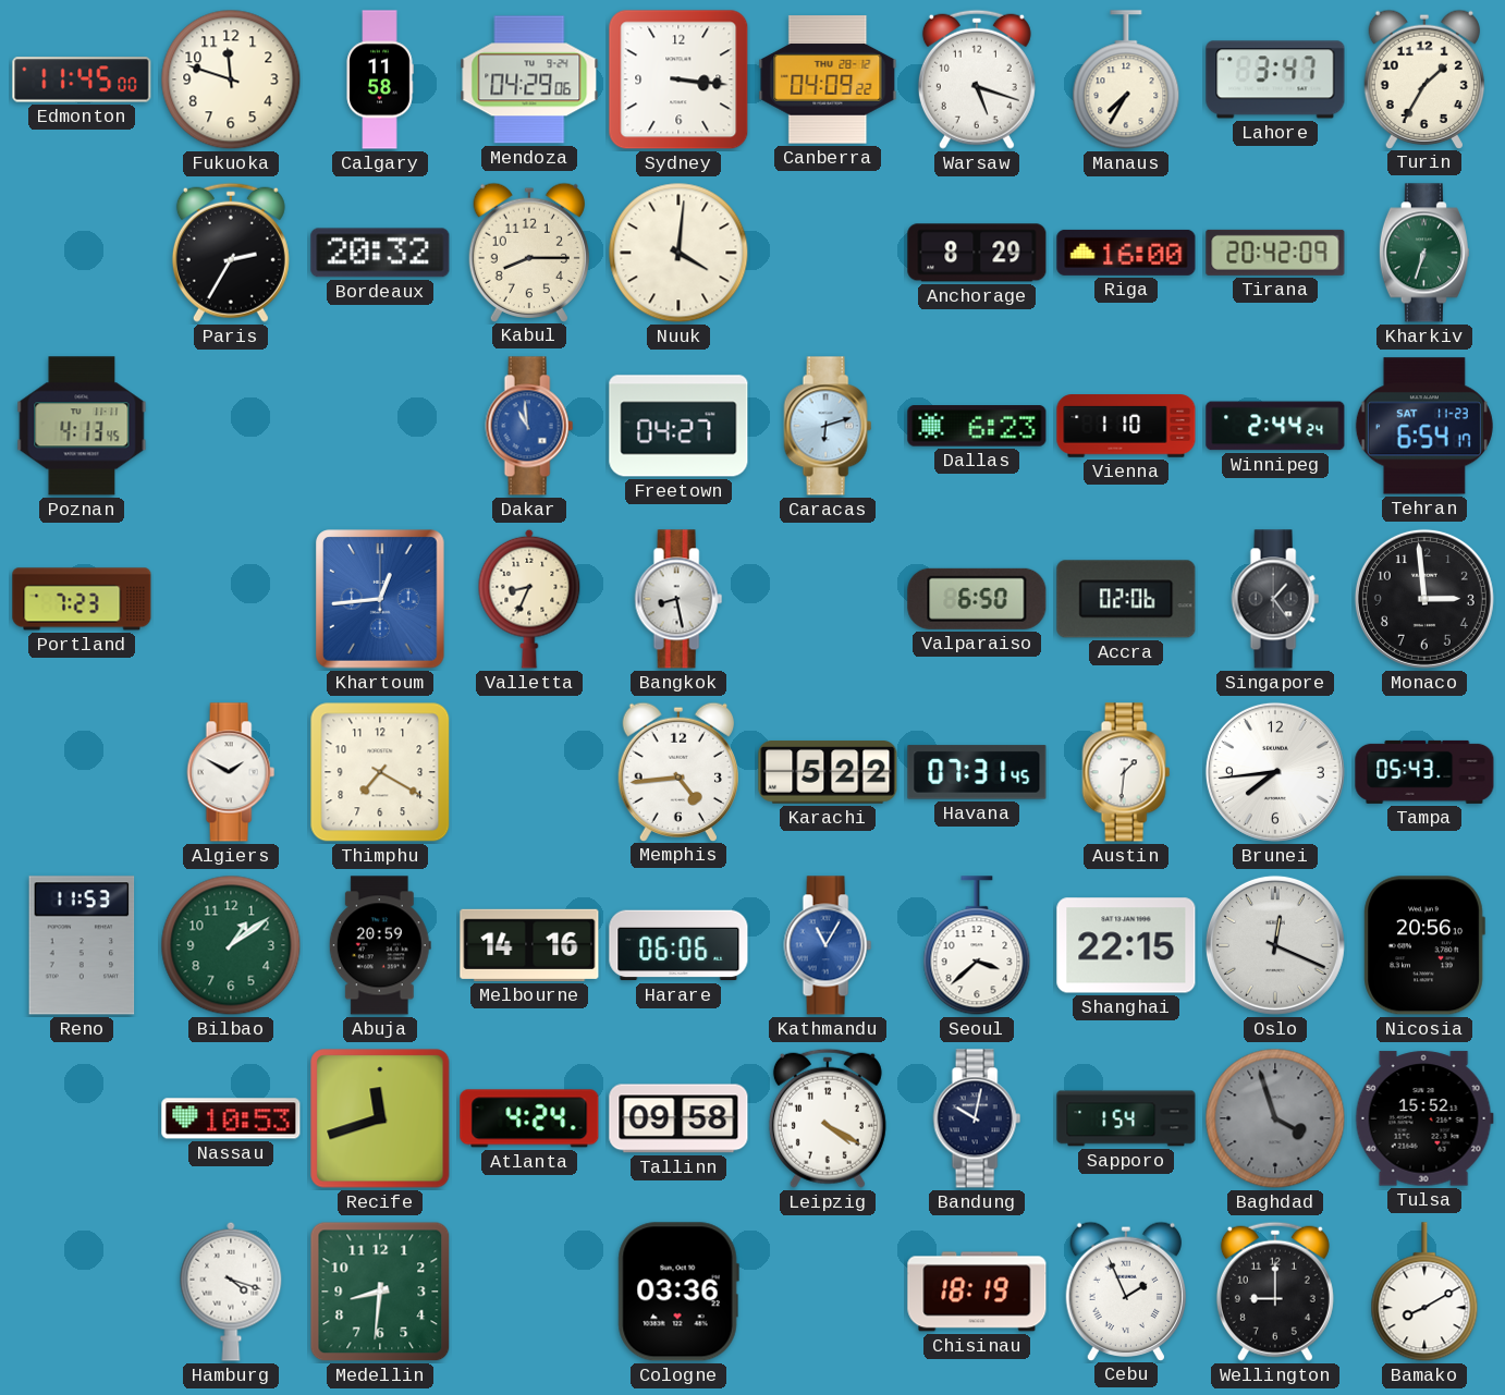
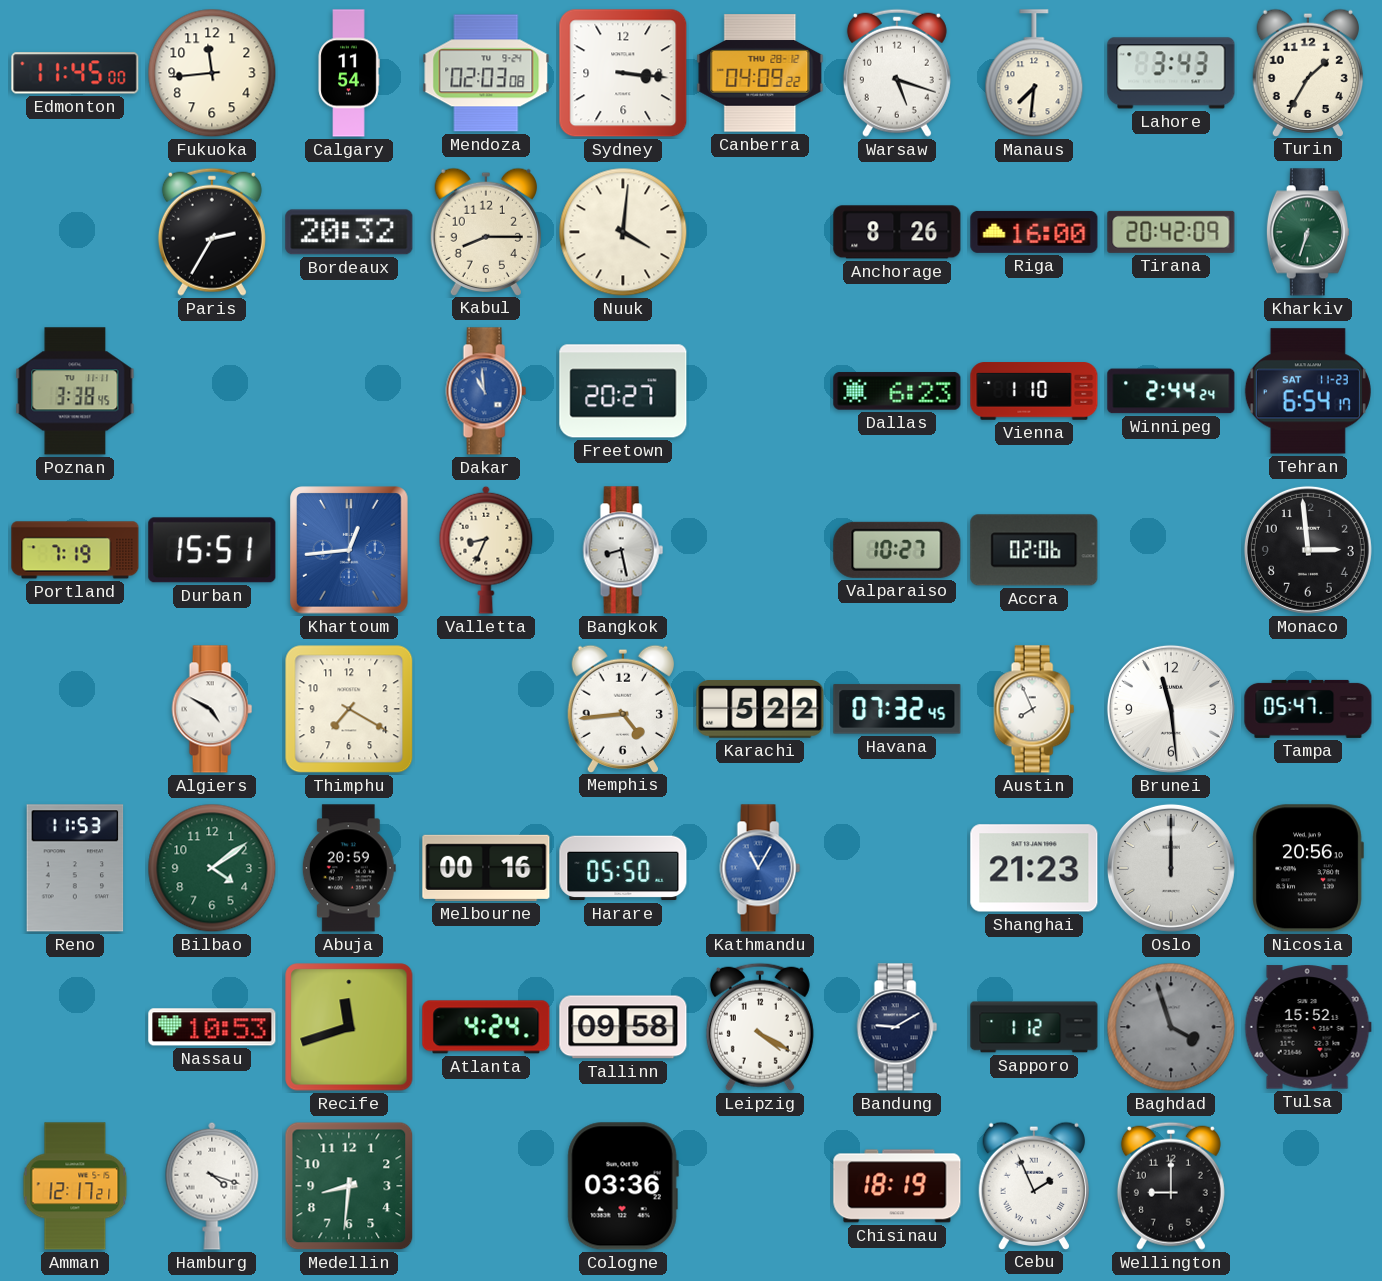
Fukuoka: 11:48 -> 11:44 (212, 73)
Calgary: 11:58 -> 11:54 (349, 73)
Mendoza: 04:29 -> 02:03 (486, 73)
Manaus: 7:35 -> 7:31 (1034, 74)
Lahore: 3:47 -> 3:43 (1171, 73)
Anchorage: 8:29 -> 8:26 (897, 232)
Poznan: 4:13 -> 3:38 (75, 391)
Freetown: 04:27 -> 20:27 (623, 391)
Caracas: 6:12 -> none (828, 426)
Portland: 7:23 -> 7:19 (75, 550)
Durban: none -> 15:51 (212, 550)
Valparaiso: 6:50 -> 10:27 (897, 550)
Singapore: 1:24 -> none (1275, 599)
Algiers: 1:50 -> 4:50 (212, 709)
Havana: 07:31 -> 07:32 (897, 709)
Austin: 1:31 -> 7:56 (1034, 709)
Brunei: 7:44 -> 11:29 (1171, 709)
Tampa: 05:43 -> 05:47 (1308, 709)
Bilbao: 1:09 -> 4:09 (212, 868)
Melbourne: 14:16 -> 00:16 (486, 868)
Harare: 06:06 -> 05:50 (623, 868)
Seoul: 3:38 -> none (977, 946)
Shanghai: 22:15 -> 21:23 (1034, 868)
Oslo: 12:19 -> 12:00 (1171, 868)
Bandung: 10:02 -> 9:10 (897, 1027)
Sapporo: 1:54 -> 1:12 (1034, 1027)
Amman: none -> 12:17 (75, 1186)
Bamako: 8:10 -> none (1424, 1293)
